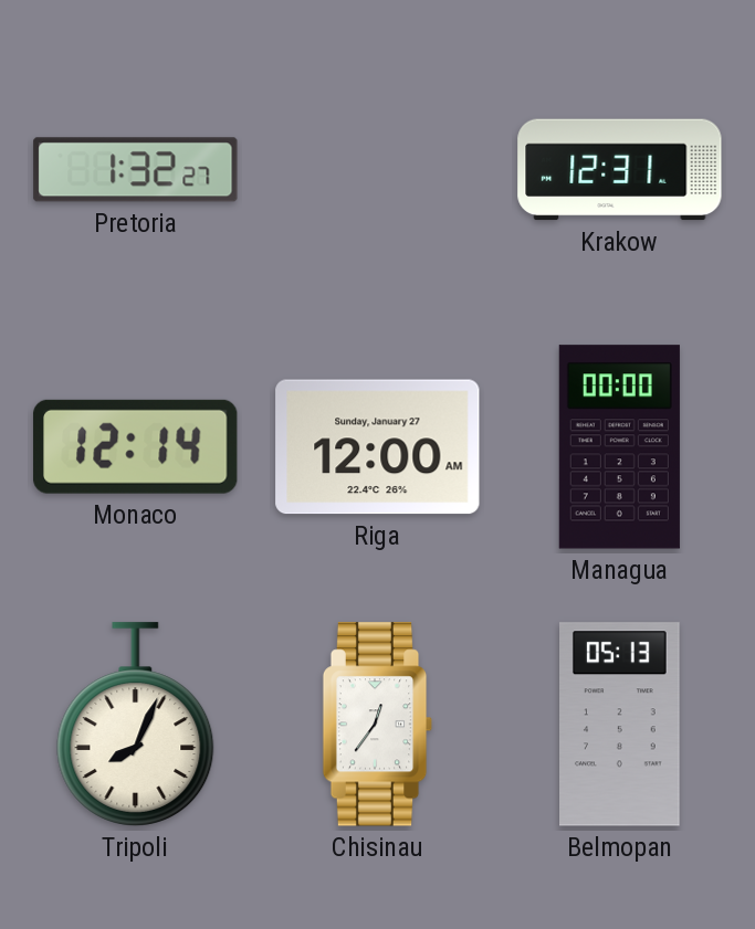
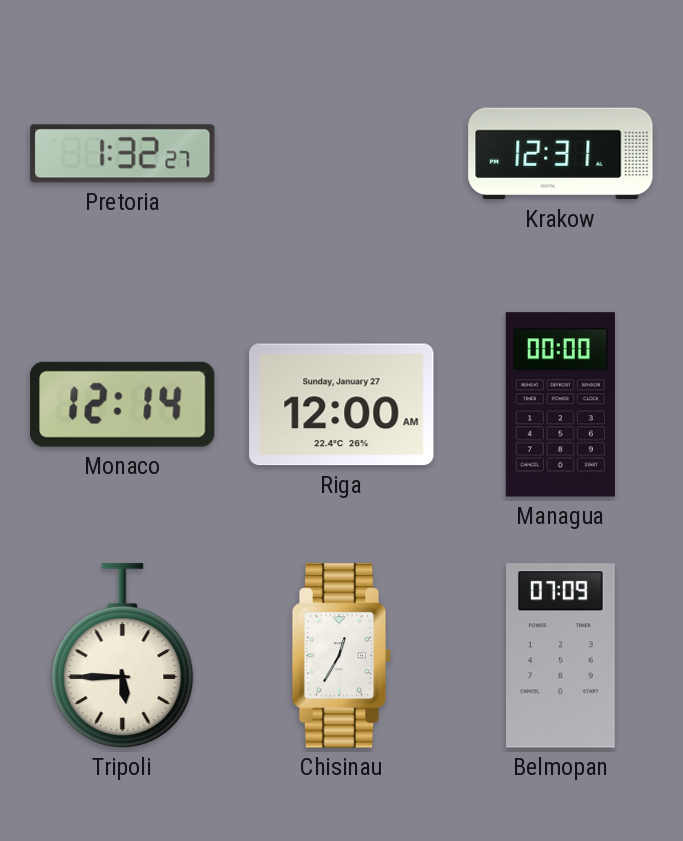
Tripoli: 8:04 -> 5:45 (123, 656)
Chisinau: 12:36 -> 12:35 (342, 656)
Belmopan: 05:13 -> 07:09 (561, 656)
